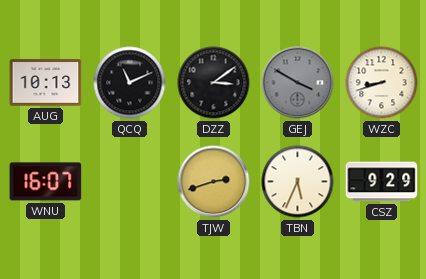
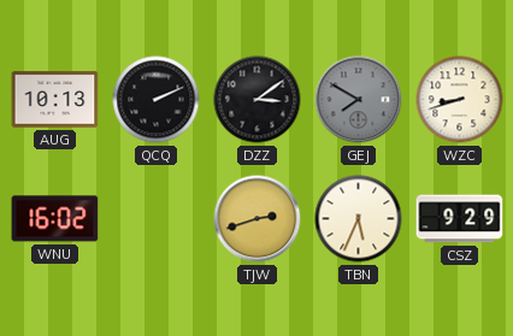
QCQ: 11:11 -> 2:11 (157, 100)
GEJ: 3:50 -> 7:50 (359, 100)
WNU: 16:07 -> 16:02 (55, 219)
